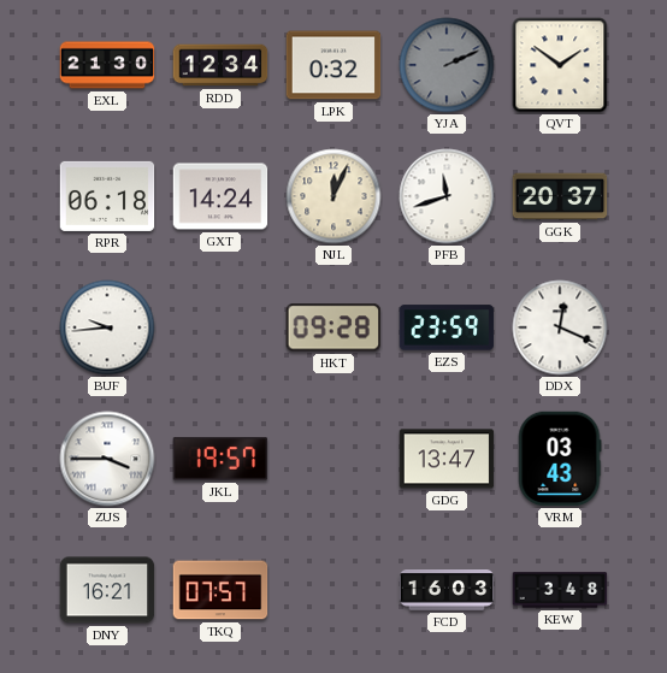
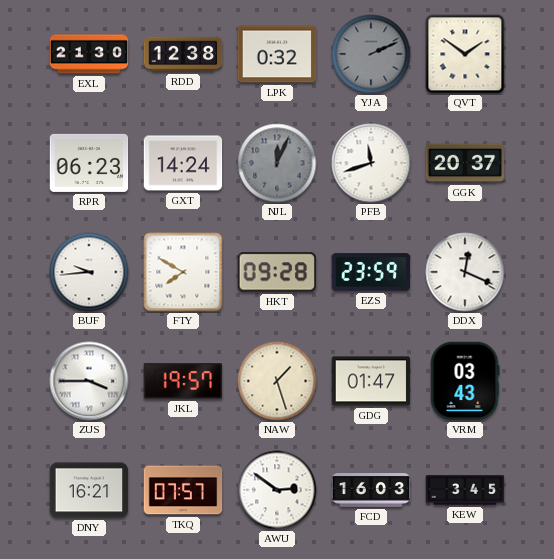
RDD: 12:34 -> 12:38 (183, 54)
RPR: 06:18 -> 06:23 (89, 163)
NJL dial: cream -> grey (277, 163)
FTY: none -> 7:50 (183, 272)
NAW: none -> 1:27 (277, 381)
GDG: 13:47 -> 01:47 (371, 381)
AWU: none -> 2:51 (277, 490)
KEW: 3:48 -> 3:45 (465, 490)
